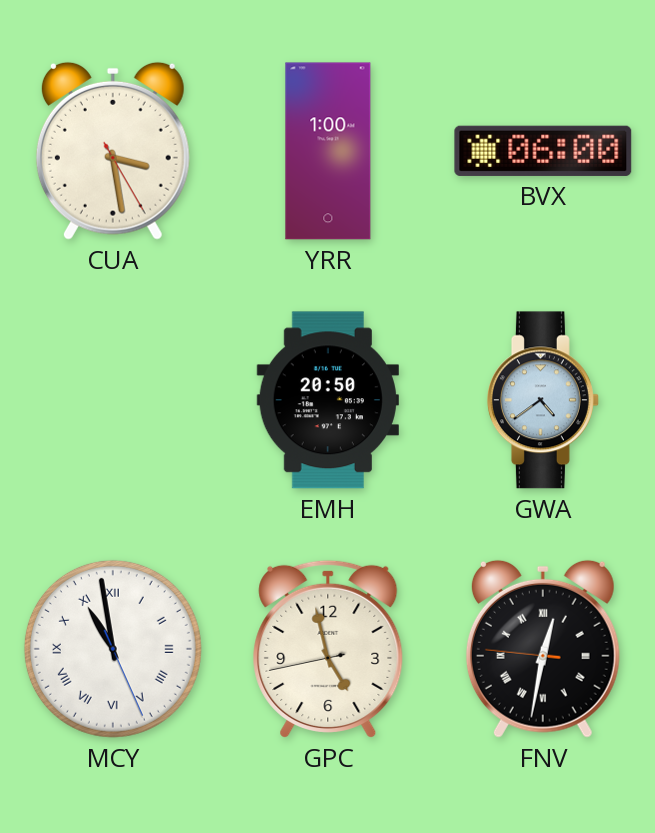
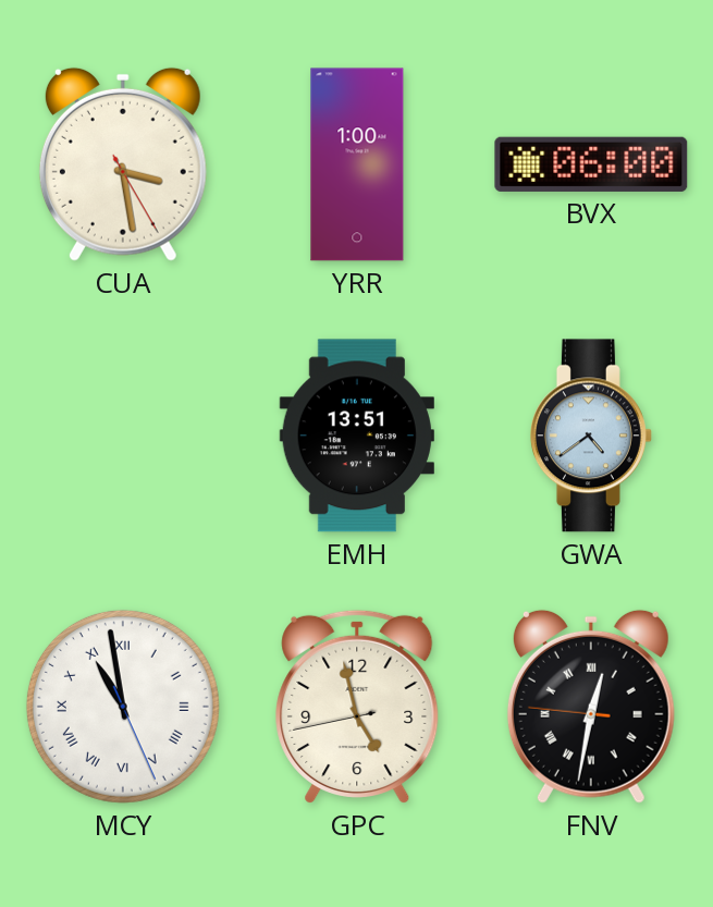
EMH: 20:50 -> 13:51 (357, 436)
